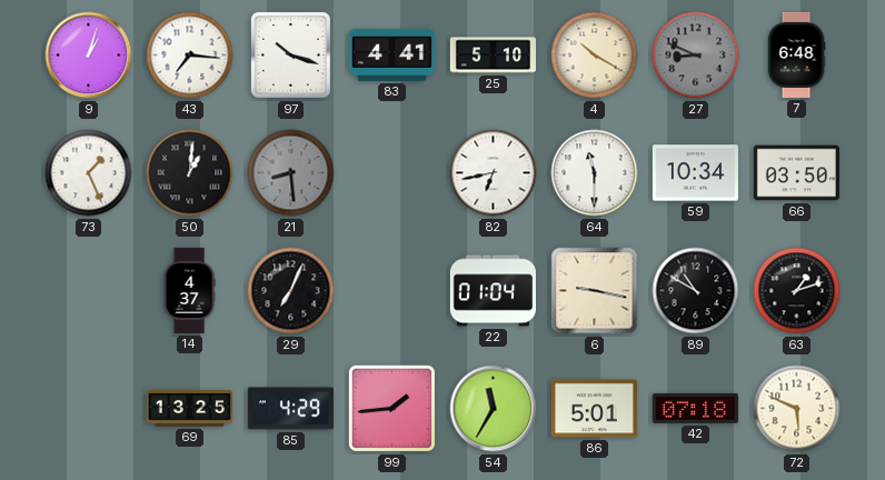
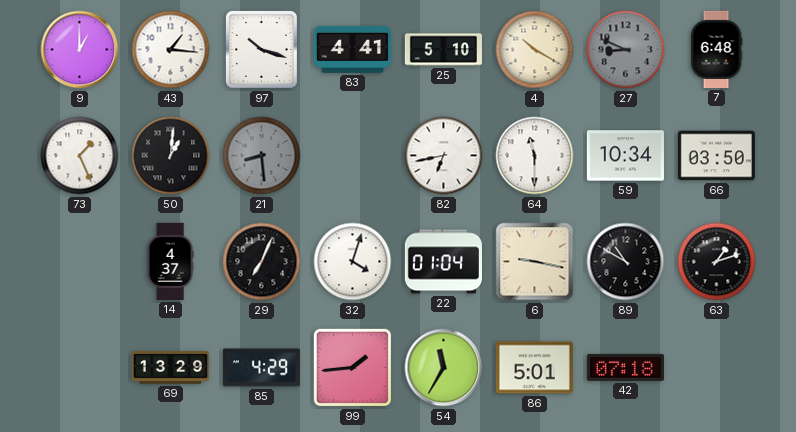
9: 1:03 -> 1:00 (80, 50)
43: 7:16 -> 1:16 (171, 50)
32: none -> 4:03 (353, 262)
69: 13:25 -> 13:29 (170, 368)
72: 5:49 -> none (797, 409)
